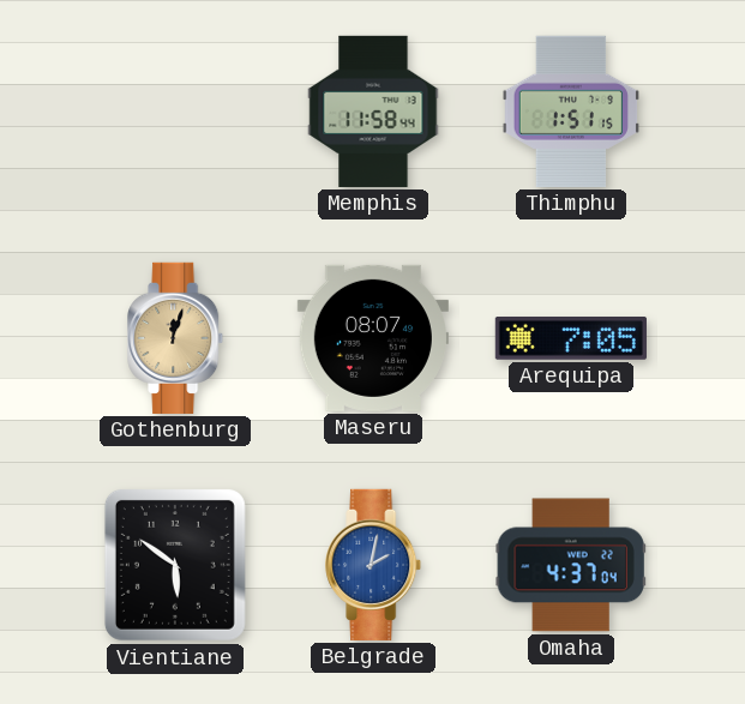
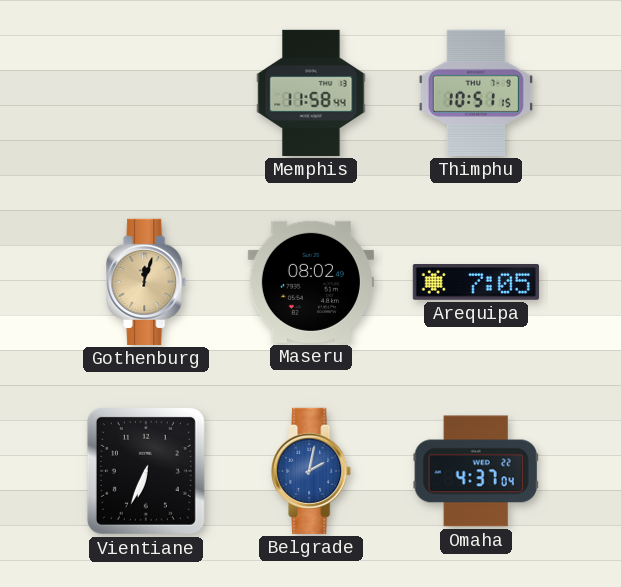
Thimphu: 1:51 -> 10:51 (475, 93)
Maseru: 08:07 -> 08:02 (311, 282)
Vientiane: 5:51 -> 6:34 (146, 471)
